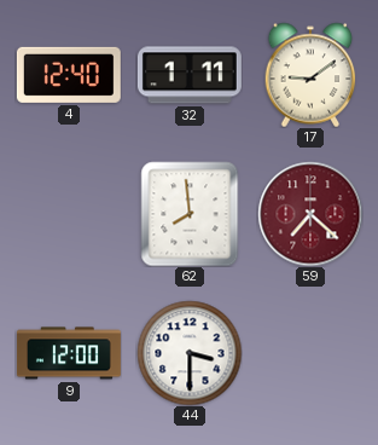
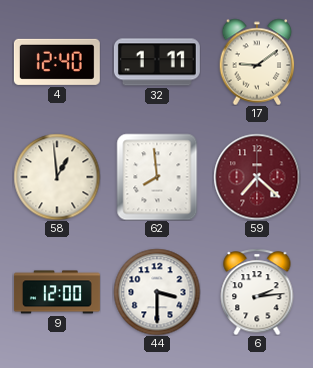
58: none -> 12:59 (57, 177)
6: none -> 2:14 (257, 292)
